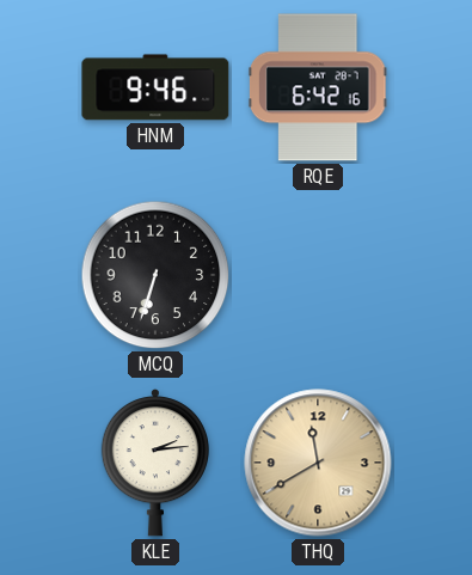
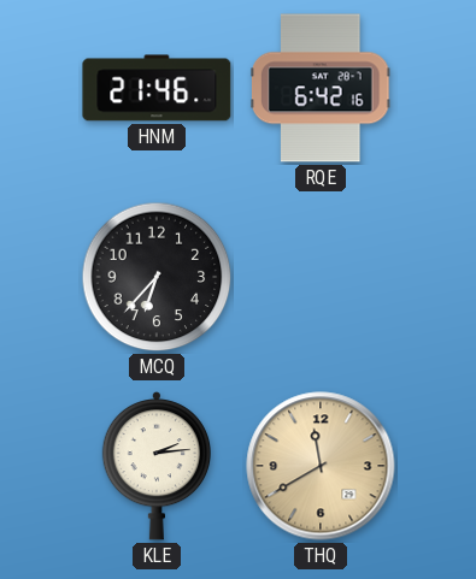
HNM: 9:46 -> 21:46 (157, 88)
MCQ: 6:33 -> 6:37 (157, 277)
